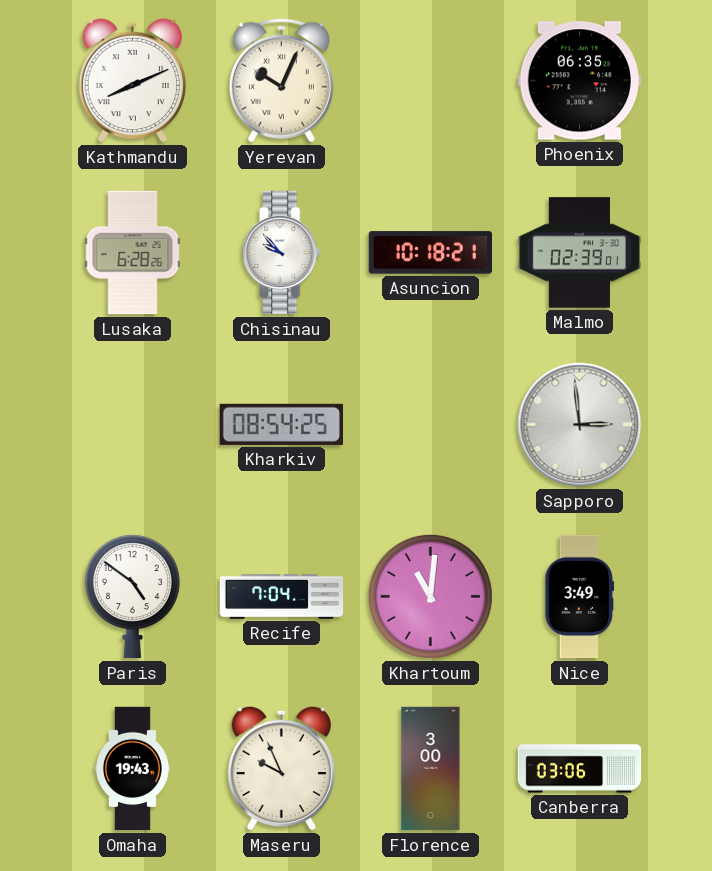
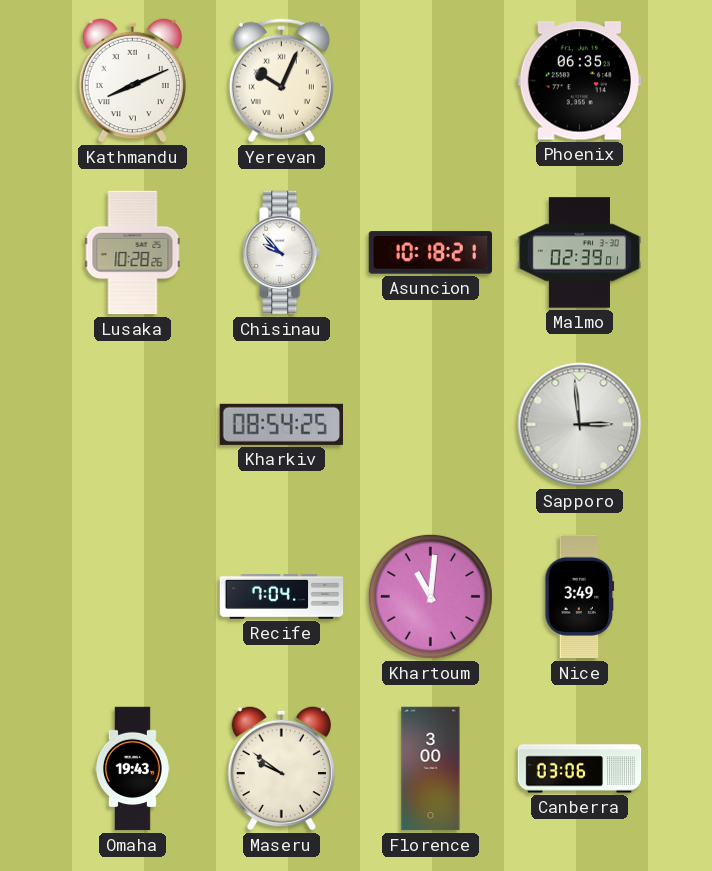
Lusaka: 6:28 -> 10:28 (133, 253)
Paris: 4:51 -> none (132, 597)
Maseru: 9:56 -> 9:51 (281, 768)
